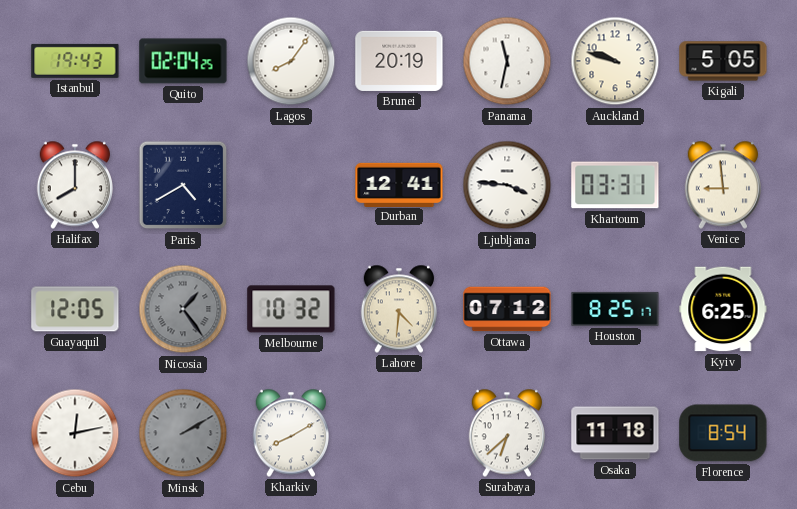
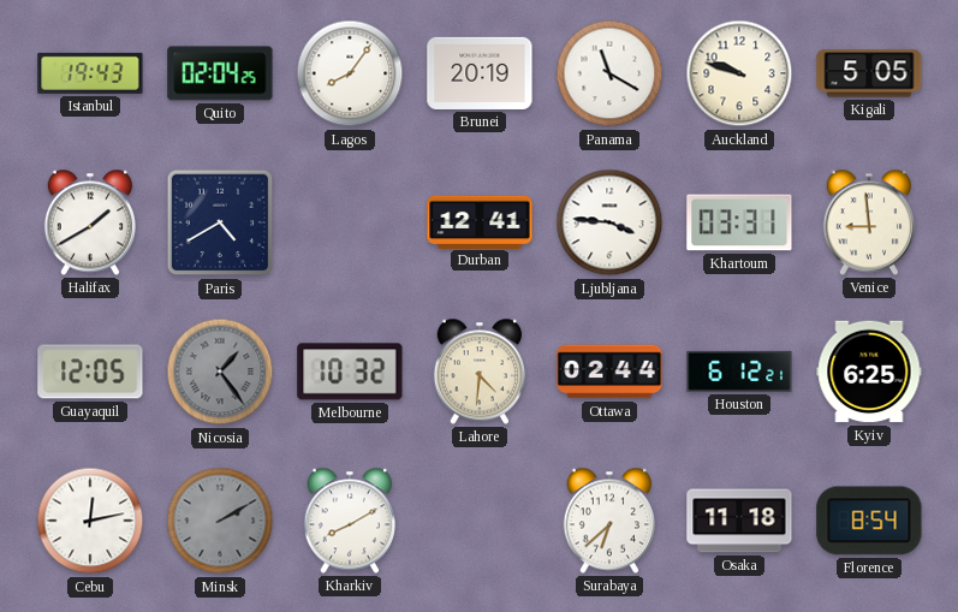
Panama: 11:32 -> 11:20 (609, 73)
Halifax: 8:00 -> 1:40 (89, 222)
Ottawa: 07:12 -> 02:44 (609, 372)
Houston: 8:25 -> 6:12 (739, 372)
